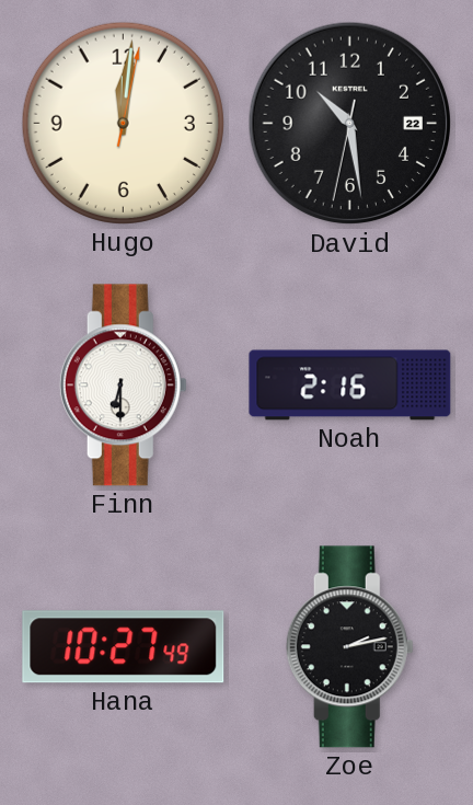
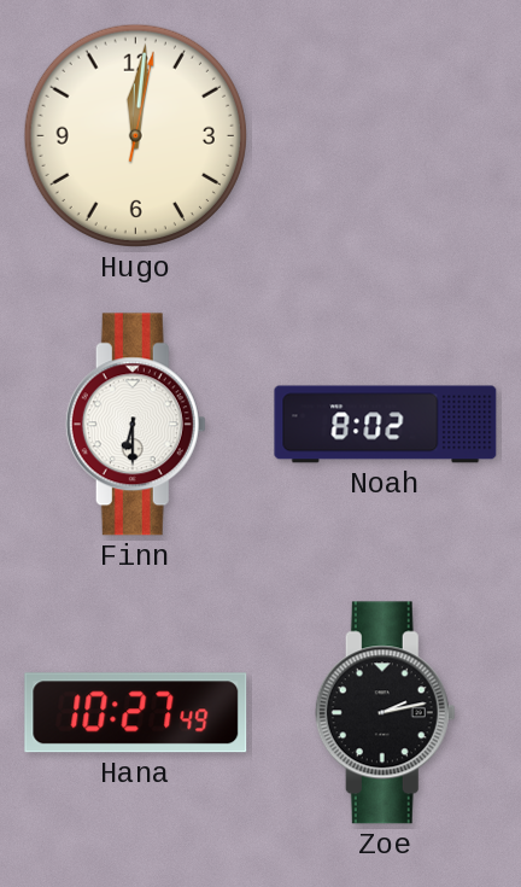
David: 10:28 -> none (350, 124)
Noah: 2:16 -> 8:02 (386, 425)
